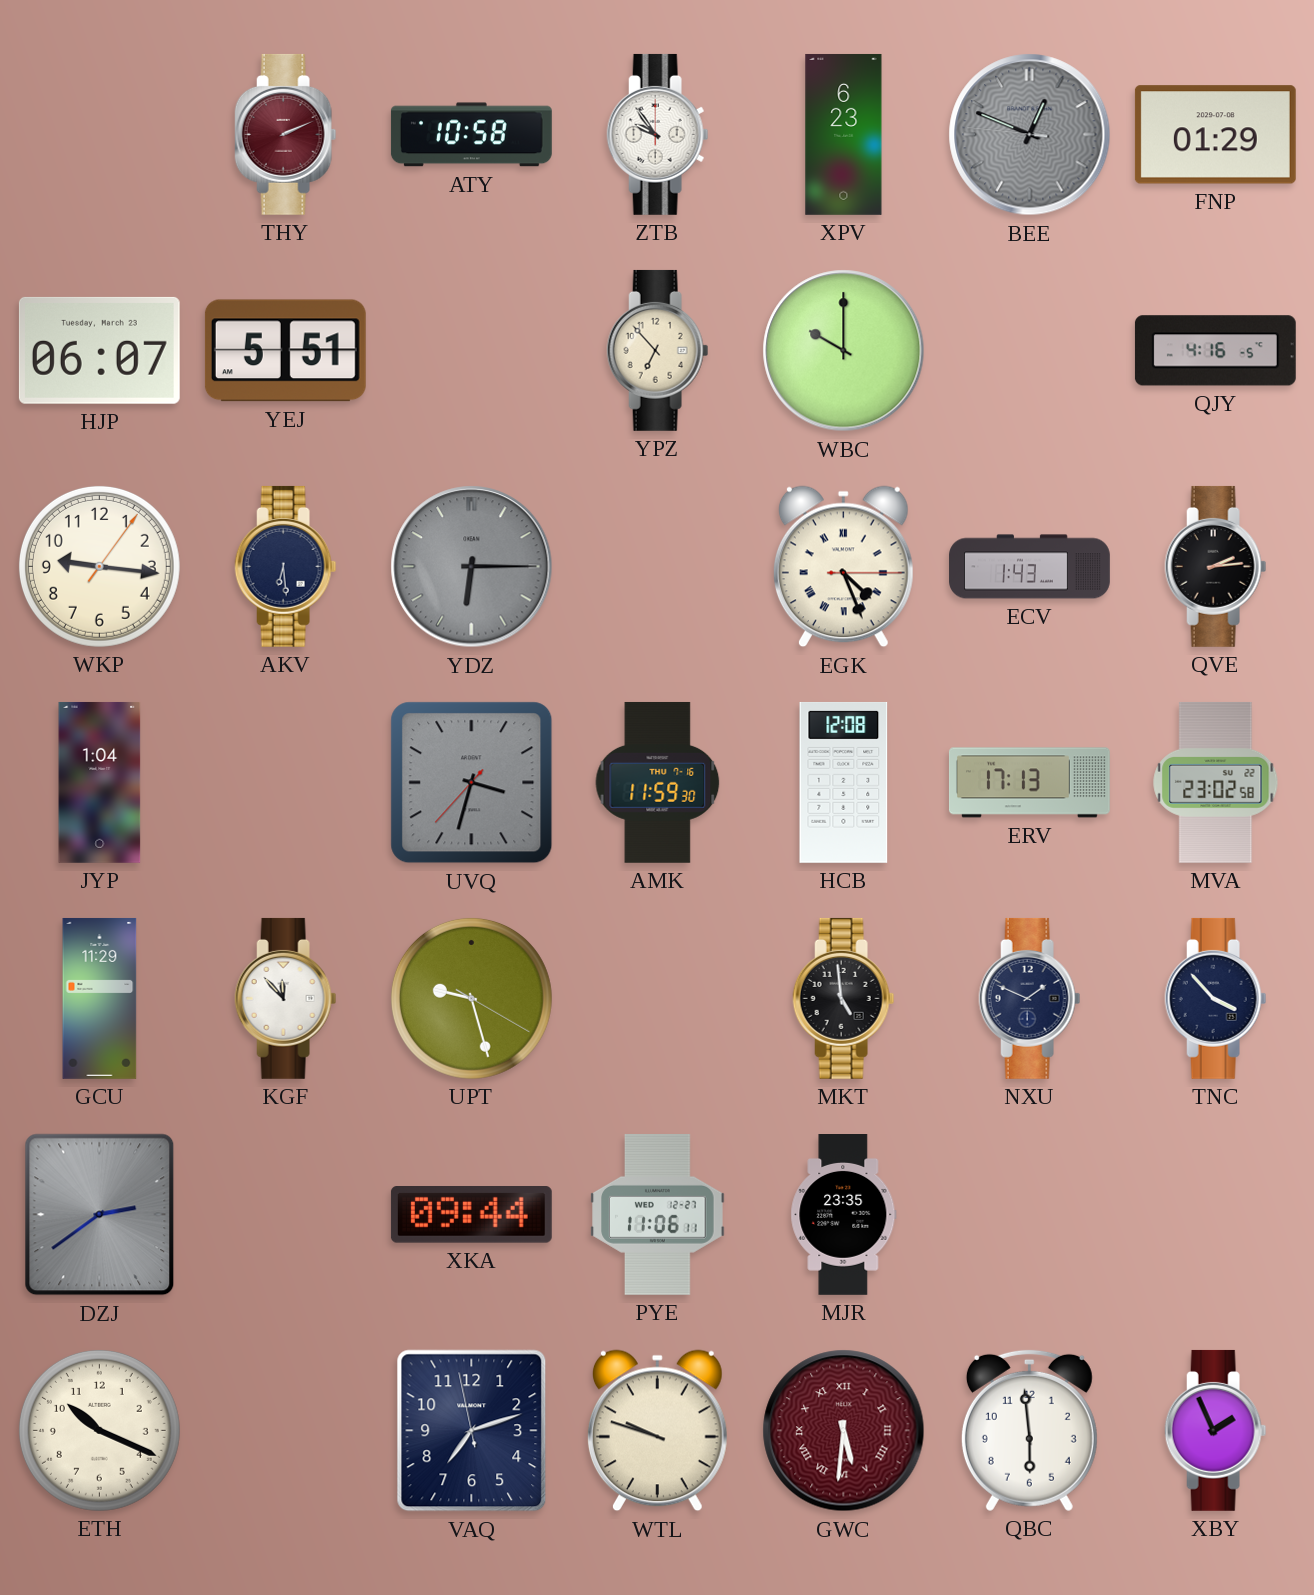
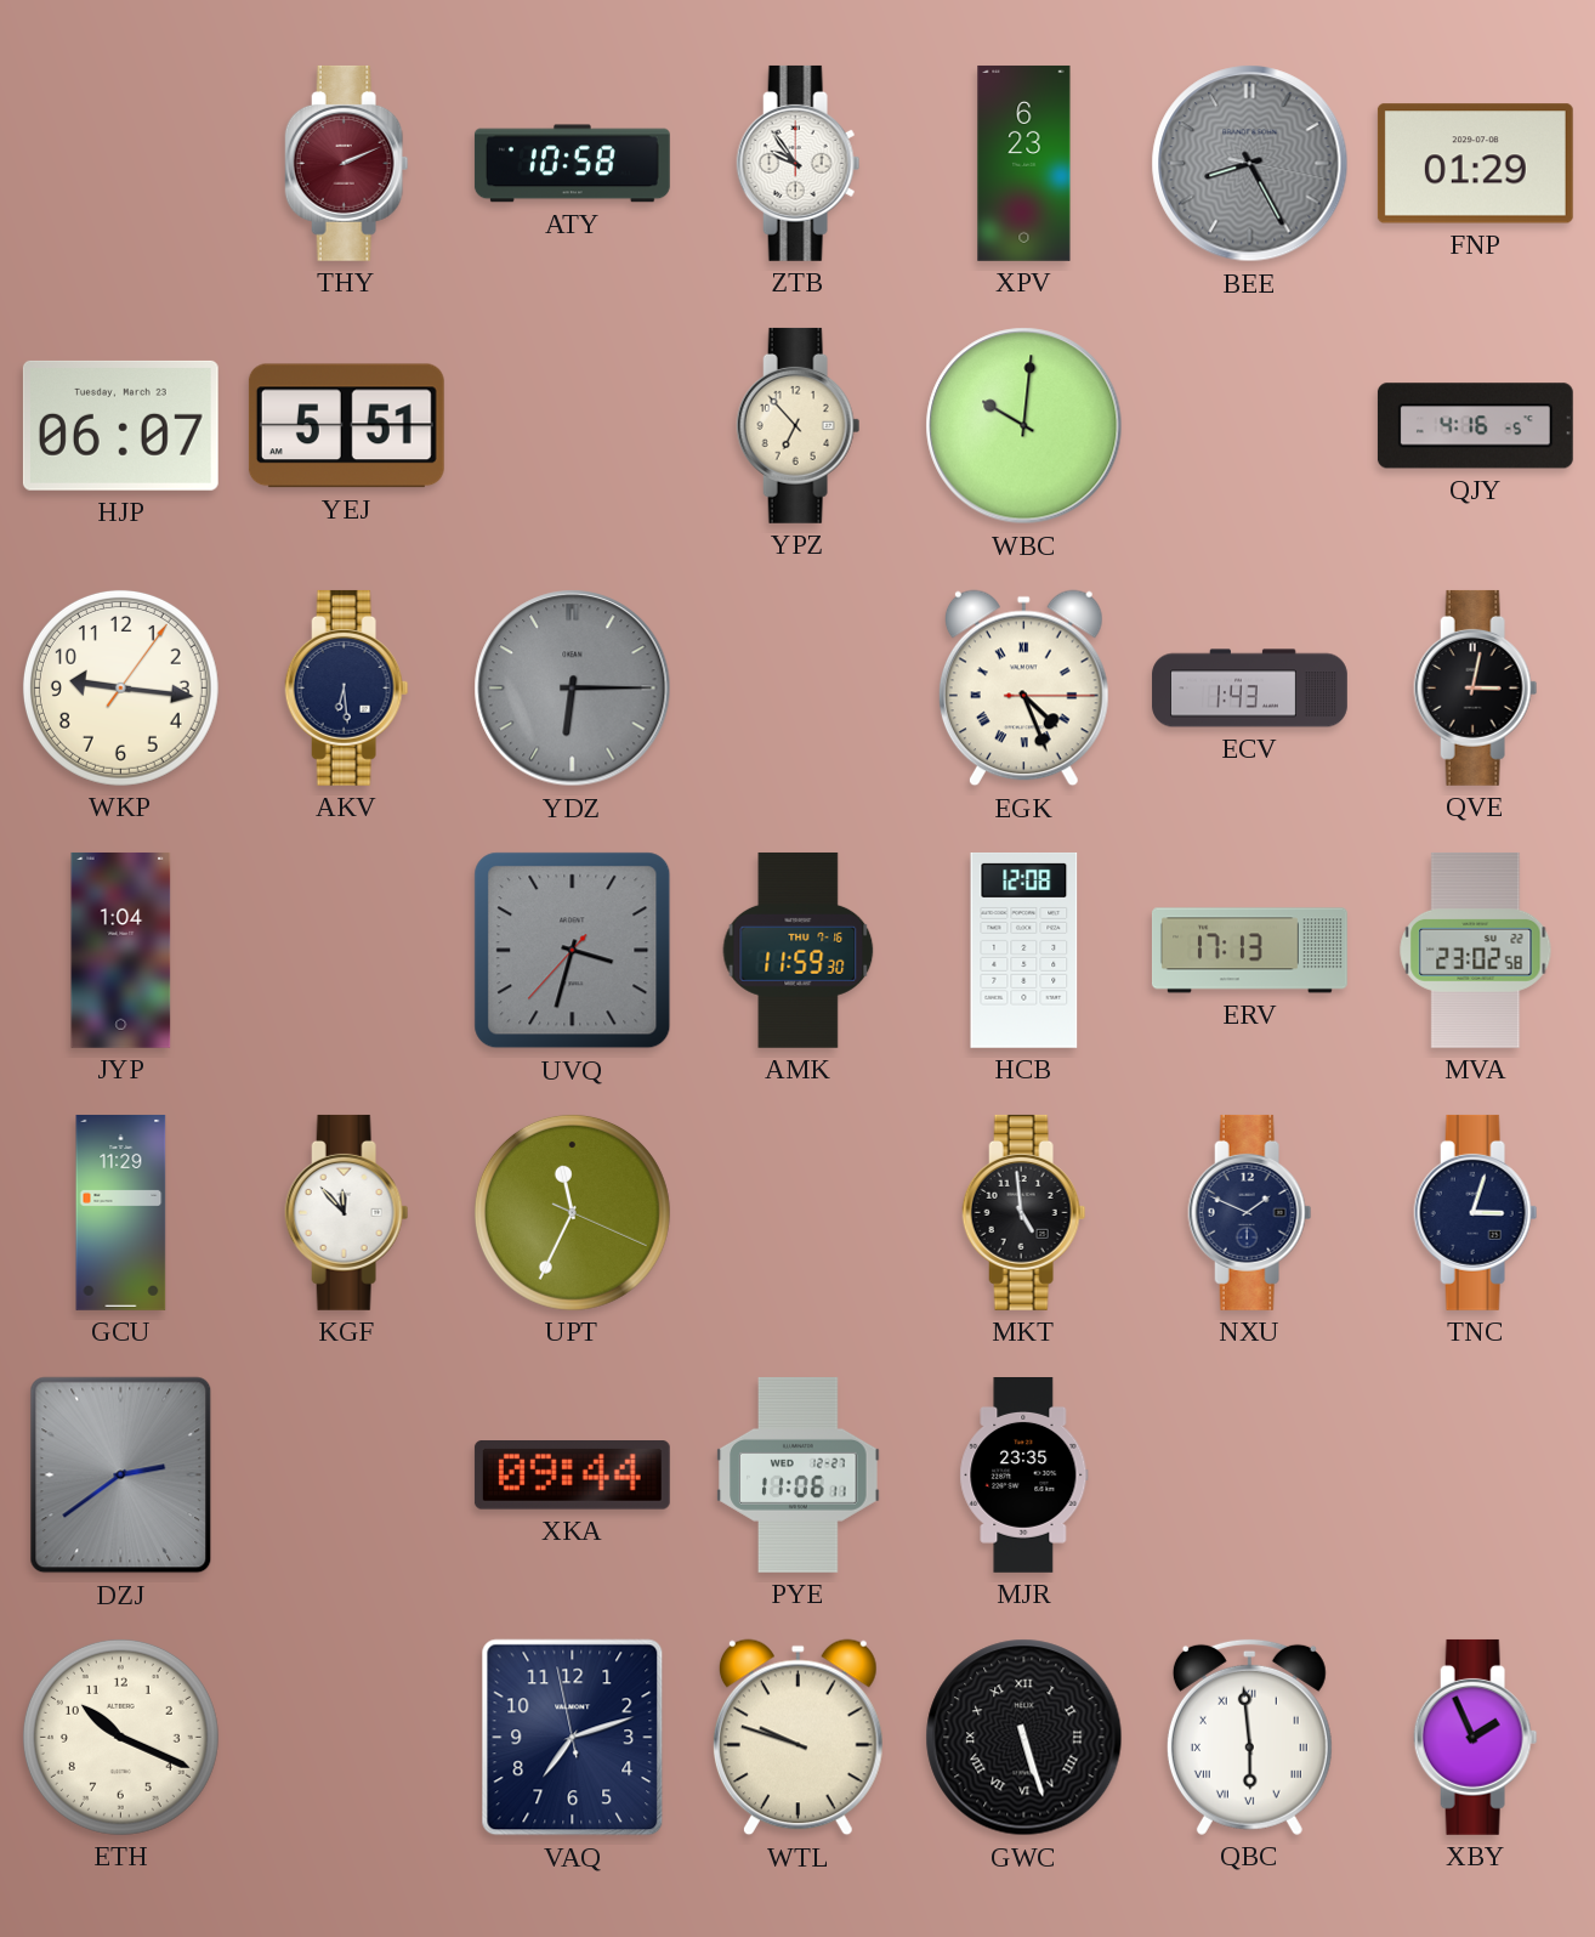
BEE: 12:48 -> 8:25 (1250, 164)
WBC: 10:00 -> 10:01 (1024, 426)
QVE: 2:14 -> 3:02 (1476, 687)
UPT: 9:27 -> 11:34 (572, 1212)
TNC: 3:53 -> 3:03 (1476, 1212)
GWC: 5:31 -> 5:27 (1024, 1738)
GWC dial: burgundy -> black (1024, 1738)
QBC numerals: Arabic -> Roman (1249, 1737)
